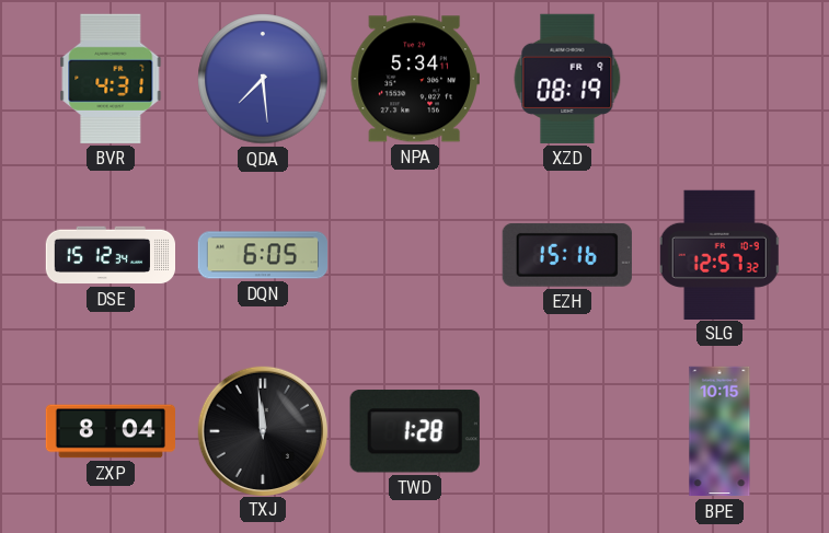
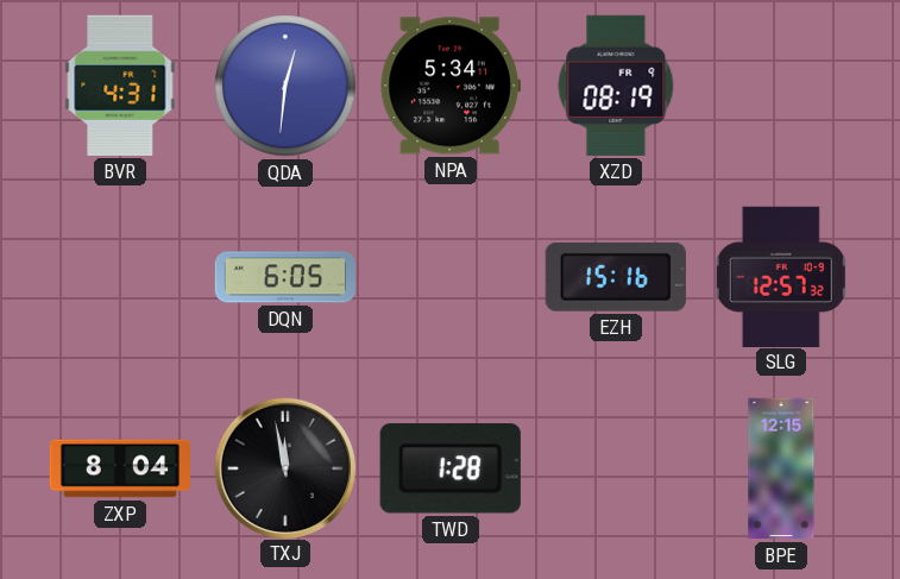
QDA: 7:29 -> 12:31 (285, 86)
DSE: 15:12 -> none (111, 255)
TXJ: 11:59 -> 11:58 (284, 467)
BPE: 10:15 -> 12:15 (781, 468)
